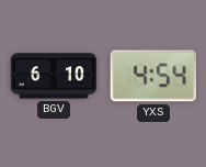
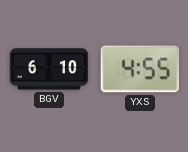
YXS: 4:54 -> 4:55 (139, 69)
